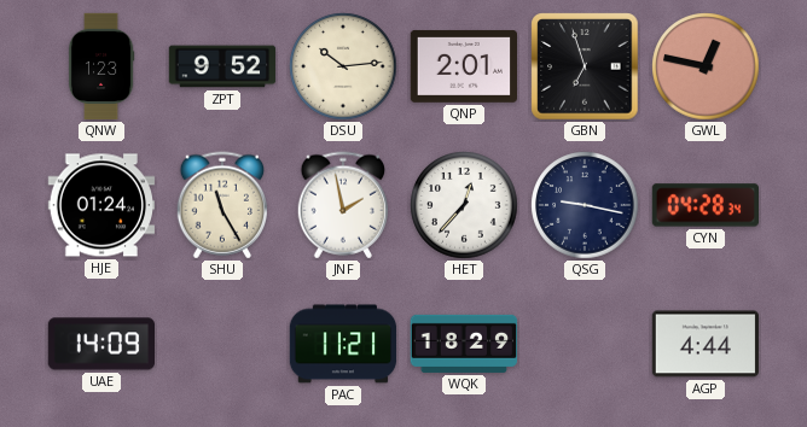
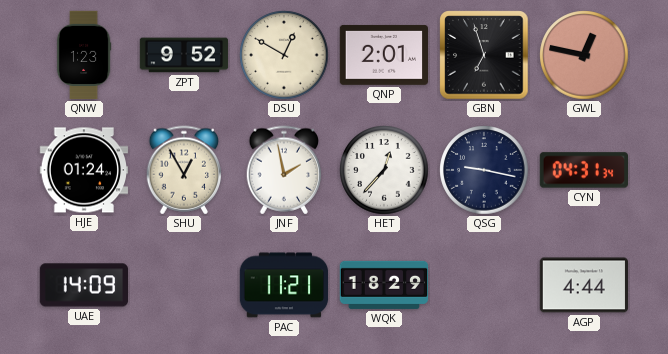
DSU: 10:14 -> 12:50 (284, 55)
SHU: 11:25 -> 12:55 (184, 170)
CYN: 04:28 -> 04:31 (583, 170)
